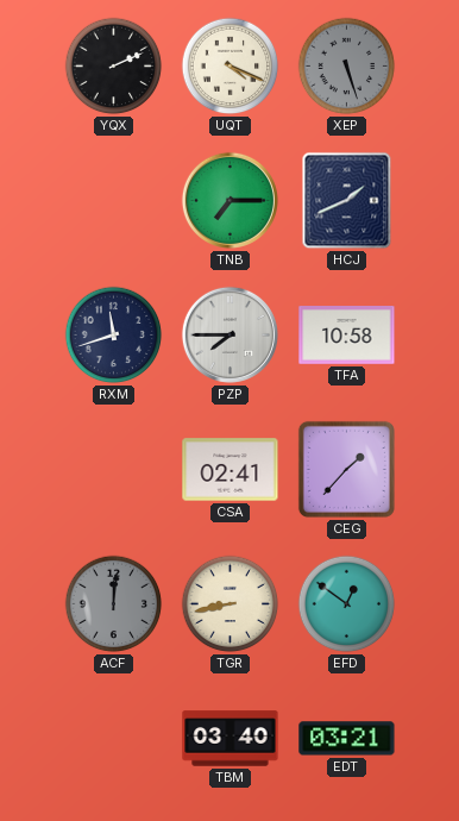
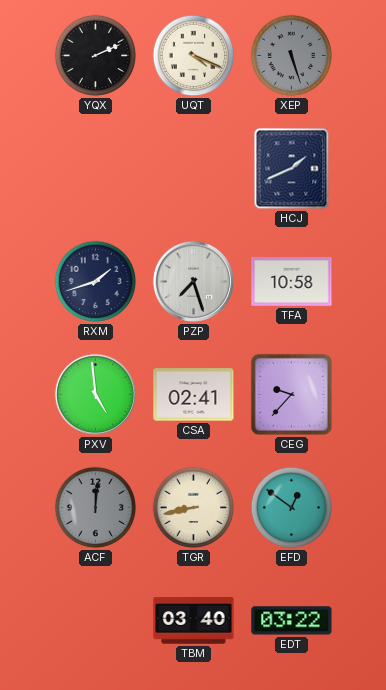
TNB: 7:15 -> none (229, 200)
RXM: 11:42 -> 1:42 (96, 282)
PZP: 7:45 -> 7:27 (193, 281)
PXV: none -> 4:59 (95, 394)
CEG: 1:37 -> 9:37 (291, 394)
EDT: 03:21 -> 03:22 (292, 621)
